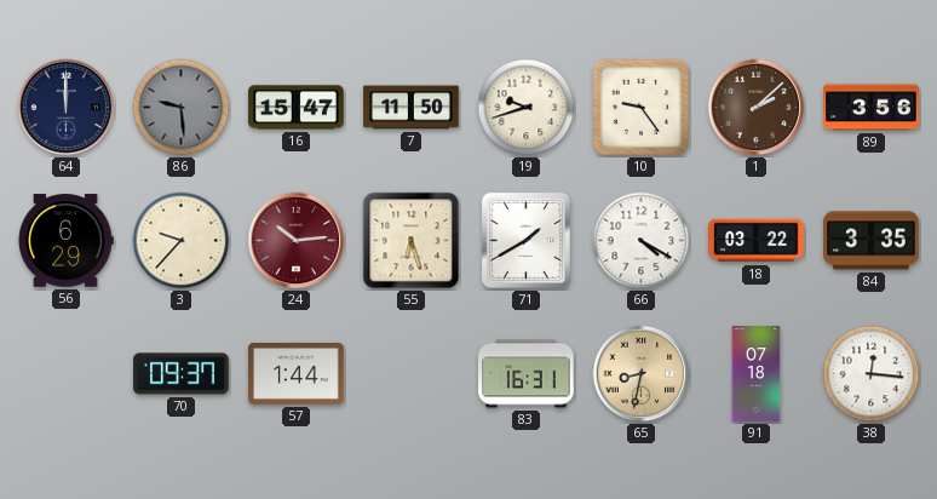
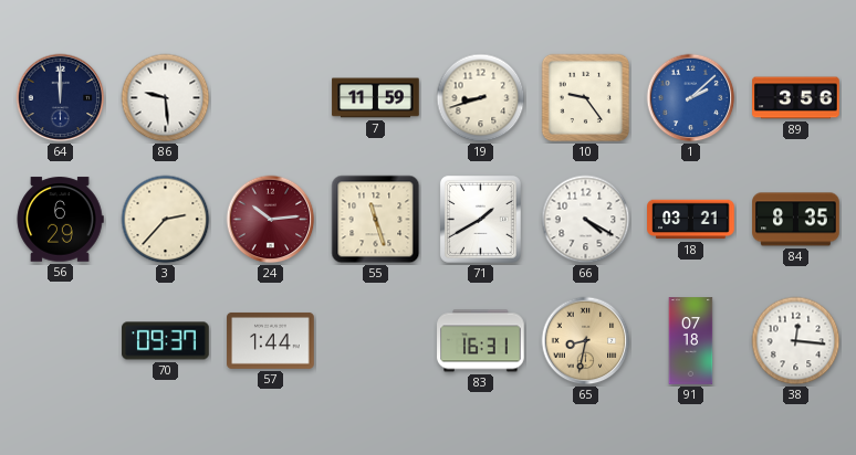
86 dial: grey -> white (166, 98)
16: 15:47 -> none (297, 108)
7: 11:50 -> 11:59 (376, 98)
19: 9:42 -> 8:42 (481, 98)
1 dial: brown -> blue (691, 98)
3: 9:37 -> 2:37 (166, 220)
55: 6:27 -> 11:27 (376, 220)
18: 03:22 -> 03:21 (691, 220)
84: 3:35 -> 8:35 (796, 220)
